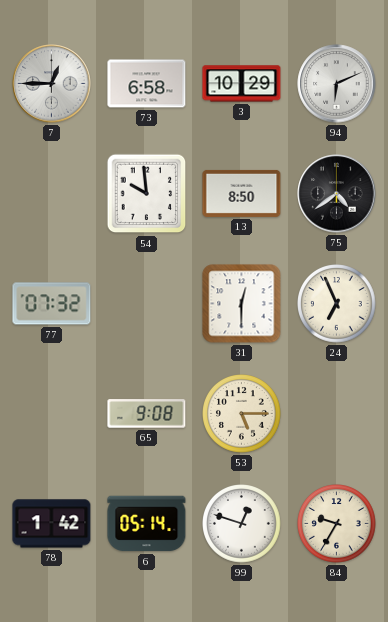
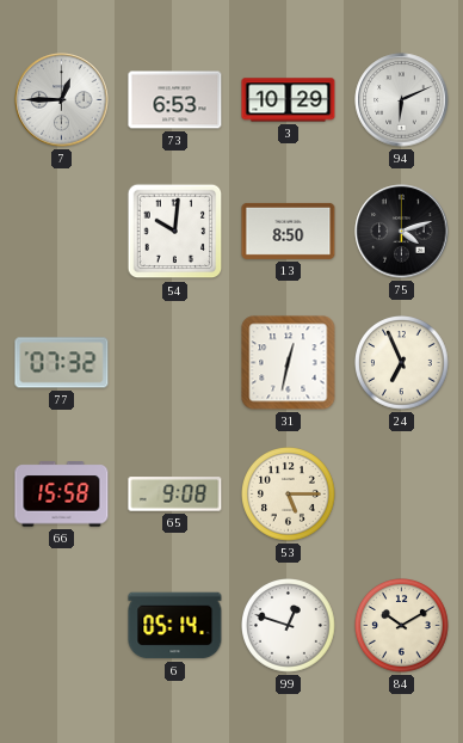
73: 6:58 -> 6:53 (175, 100)
54: 9:59 -> 10:01 (175, 232)
75: 4:39 -> 4:12 (402, 232)
31: 12:30 -> 12:32 (289, 363)
66: none -> 15:58 (62, 495)
78: 1:42 -> none (52, 524)
84: 9:35 -> 10:10 (402, 626)
